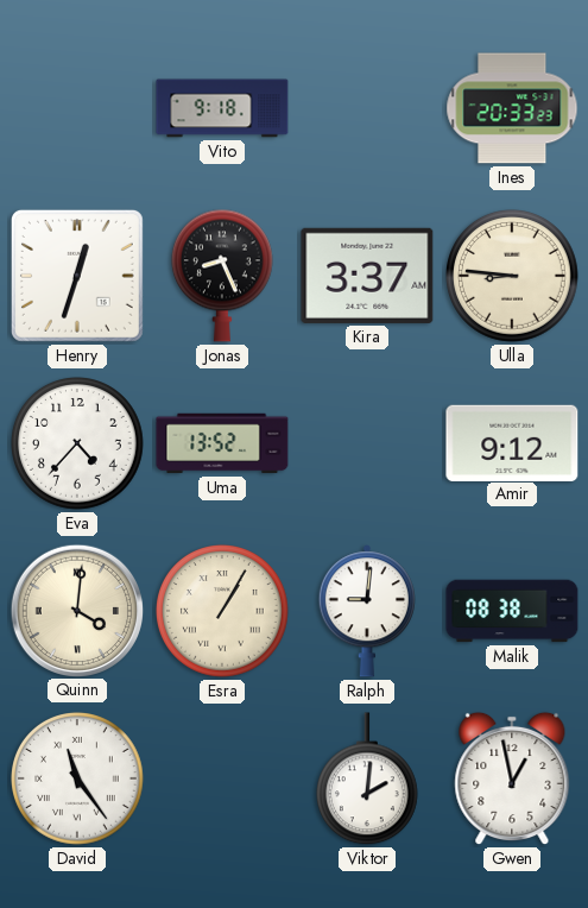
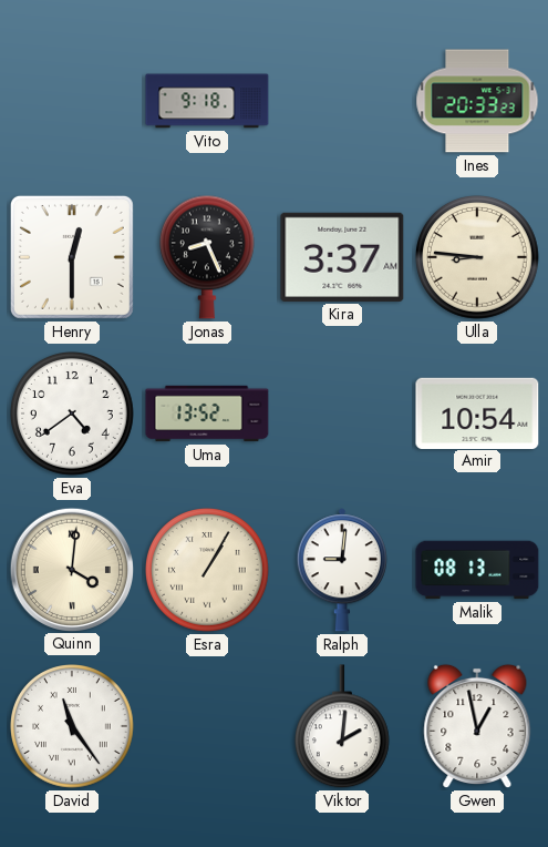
Henry: 12:33 -> 12:30 (72, 257)
Eva: 4:37 -> 4:39 (73, 415)
Amir: 9:12 -> 10:54 (477, 412)
Malik: 08:38 -> 08:13 (477, 570)
